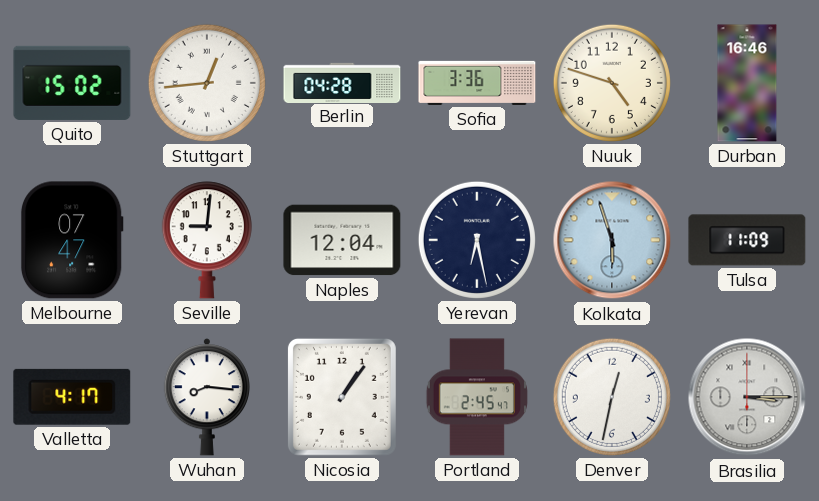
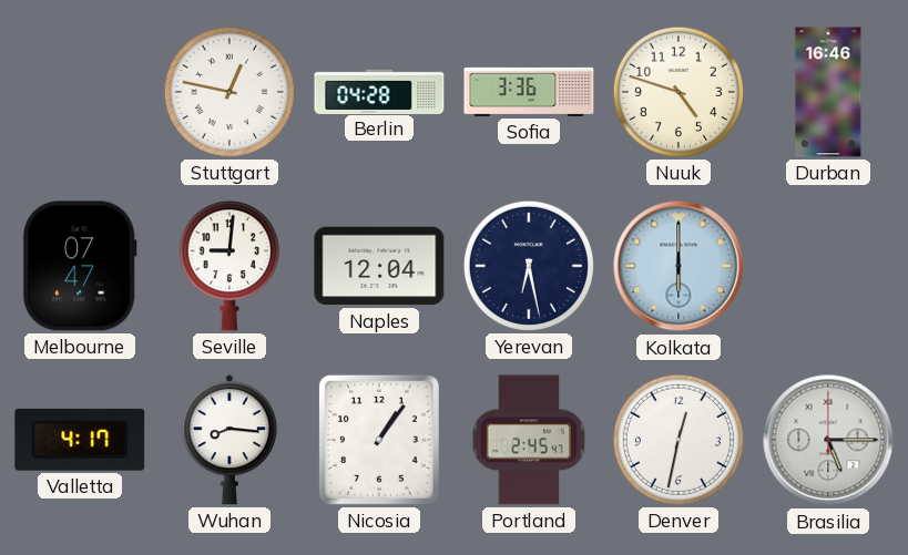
Quito: 15:02 -> none (72, 83)
Stuttgart: 12:44 -> 12:47 (229, 92)
Kolkata: 5:57 -> 6:00 (679, 266)
Tulsa: 11:09 -> none (747, 240)
Brasilia: 3:15 -> 5:15 (828, 440)
